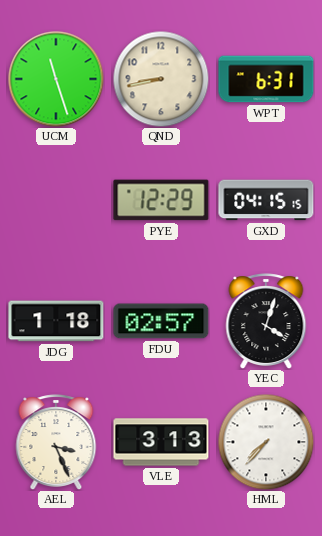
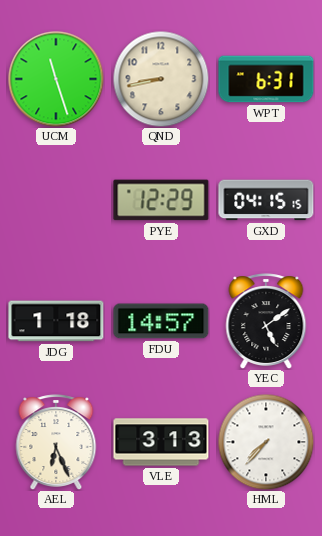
FDU: 02:57 -> 14:57 (161, 321)
YEC: 4:03 -> 5:09 (266, 321)
AEL: 3:26 -> 6:26 (56, 442)
